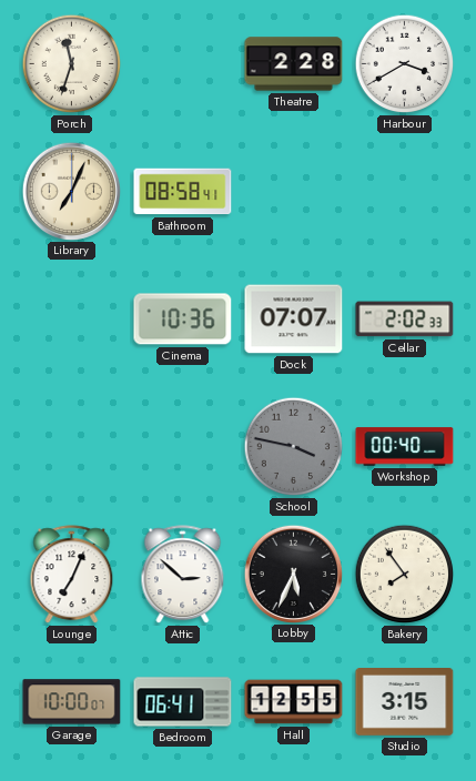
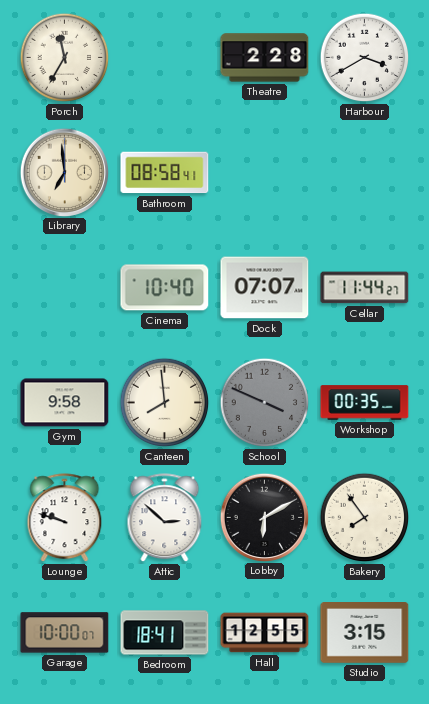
Porch: 11:33 -> 11:35 (65, 58)
Library: 7:04 -> 6:59 (64, 172)
Cinema: 10:36 -> 10:40 (165, 288)
Cellar: 2:02 -> 11:44 (365, 288)
Gym: none -> 9:58 (65, 403)
Canteen: none -> 7:59 (165, 403)
School: 3:47 -> 3:49 (265, 403)
Workshop: 00:40 -> 00:35 (365, 403)
Lounge: 7:04 -> 9:48 (65, 518)
Lobby: 5:34 -> 6:10 (264, 517)
Bedroom: 06:41 -> 18:41 (165, 633)
